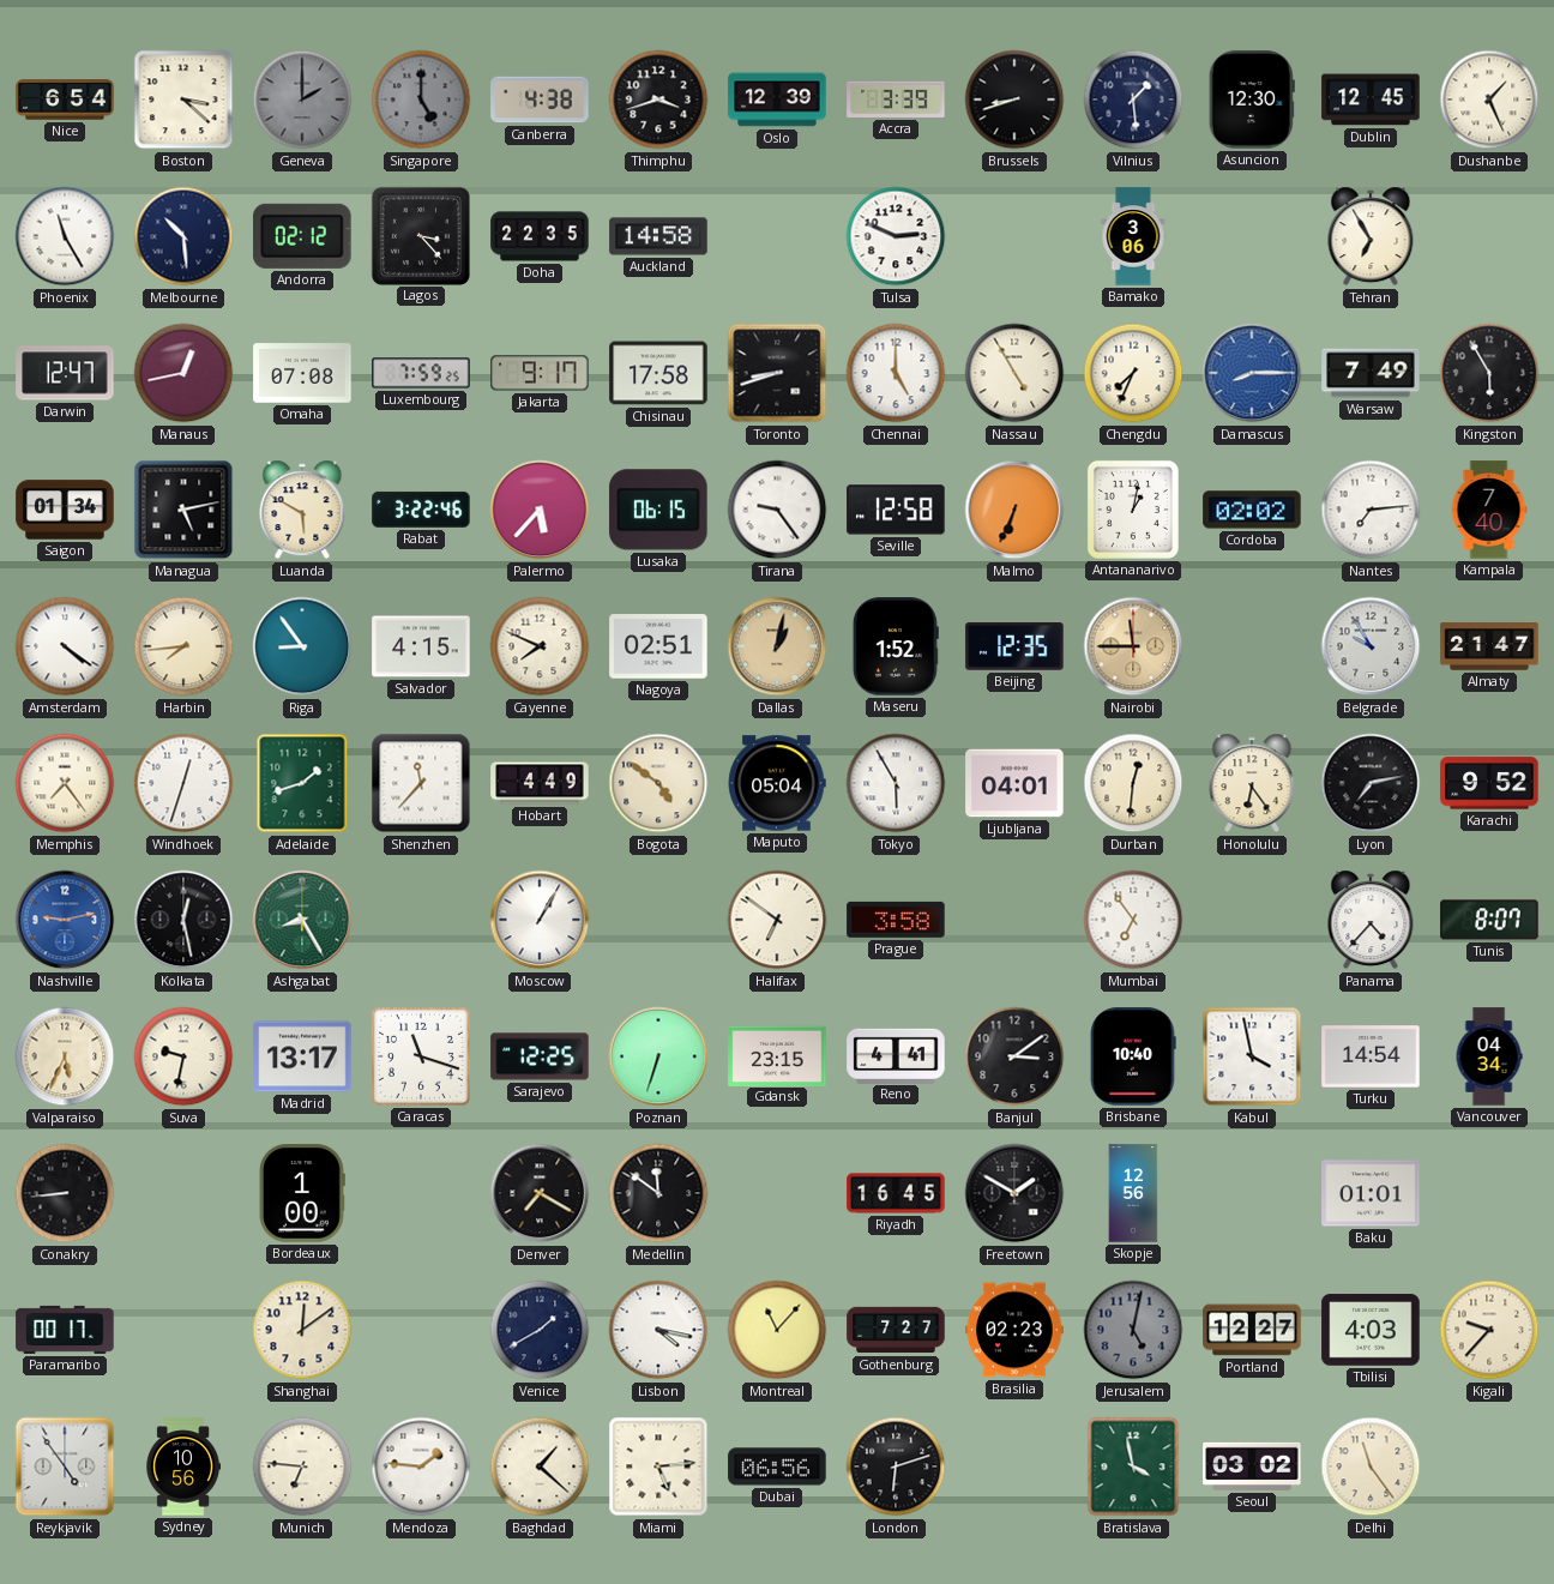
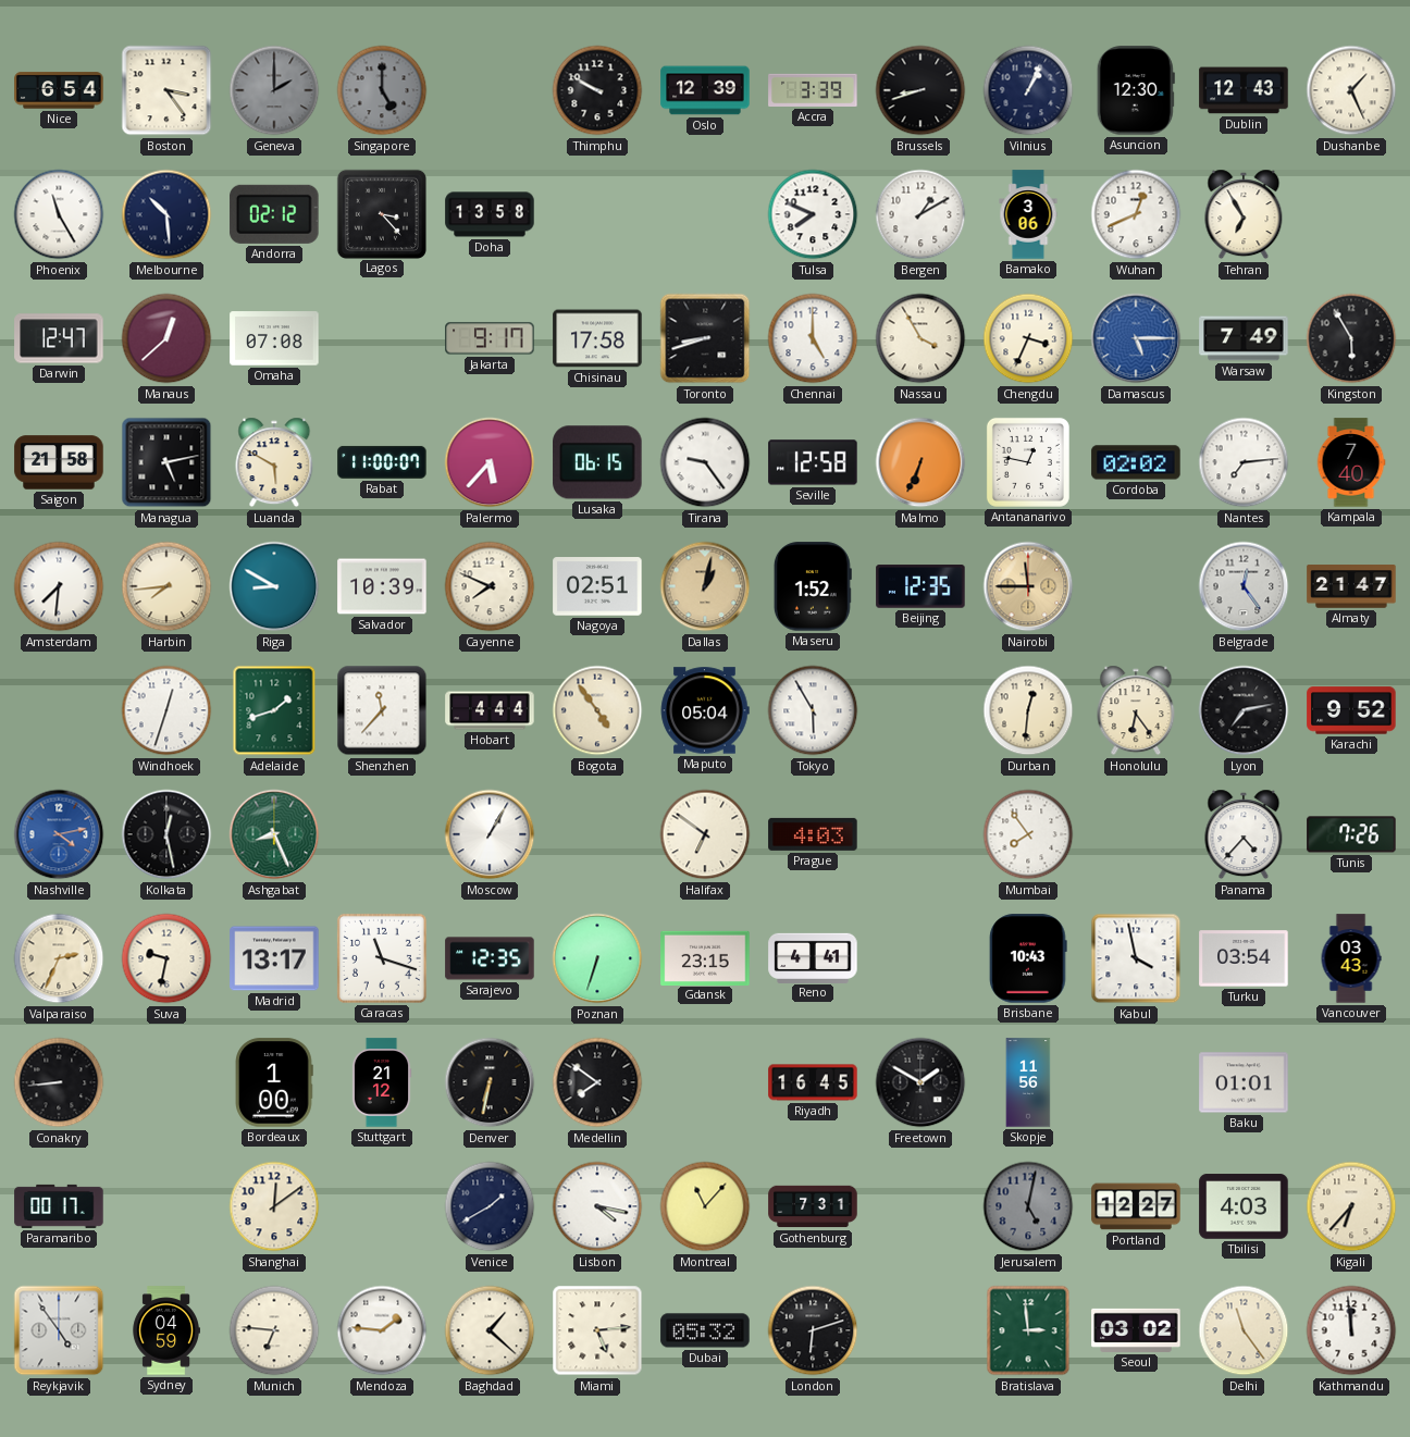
Boston: 3:22 -> 3:24 (166, 90)
Canberra: 4:38 -> none (540, 100)
Thimphu: 3:42 -> 9:50 (597, 90)
Vilnius: 1:29 -> 1:04 (1028, 90)
Dublin: 12:45 -> 12:43 (1244, 90)
Doha: 22:35 -> 13:58 (490, 214)
Auckland: 14:58 -> none (658, 236)
Tulsa: 2:49 -> 7:49 (813, 214)
Bergen: none -> 1:10 (920, 214)
Wuhan: none -> 12:41 (1136, 214)
Manaus: 12:43 -> 12:38 (166, 338)
Luxembourg: 7:59 -> none (421, 373)
Nassau: 4:55 -> 3:55 (920, 338)
Chengdu: 7:34 -> 3:34 (1028, 338)
Damascus: 8:15 -> 5:15 (1136, 338)
Saigon: 01:34 -> 21:58 (59, 462)
Rabat: 3:22 -> 11:00 (382, 462)
Antananarivo: 1:02 -> 12:47 (1028, 462)
Amsterdam: 4:21 -> 7:31 (59, 586)
Riga: 8:54 -> 8:50 (274, 586)
Salvador: 4:15 -> 10:39 (382, 586)
Belgrade: 9:55 -> 12:24 (1244, 586)
Memphis: 7:24 -> none (65, 783)
Hobart: 4:49 -> 4:44 (490, 710)
Bogota: 4:51 -> 4:54 (597, 710)
Ljubljana: 04:01 -> none (1014, 783)
Nashville: 9:13 -> 4:13 (59, 834)
Ashgabat: 8:25 -> 8:26 (274, 834)
Prague: 3:58 -> 4:03 (813, 834)
Mumbai: 6:54 -> 7:54 (1028, 834)
Tunis: 8:07 -> 7:26 (1351, 834)
Valparaiso: 5:34 -> 2:34 (59, 958)
Sarajevo: 12:25 -> 12:35 (490, 958)
Banjul: 3:09 -> none (1014, 1056)
Brisbane: 10:40 -> 10:43 (1028, 958)
Turku: 14:54 -> 03:54 (1244, 958)
Vancouver: 04:34 -> 03:43 (1351, 958)
Stuttgart: none -> 21:12 (382, 1082)
Denver: 7:20 -> 6:32 (490, 1082)
Medellin: 11:51 -> 7:51 (597, 1082)
Skopje: 12:56 -> 11:56 (1028, 1082)
Gothenburg: 7:27 -> 7:31 (813, 1206)
Brasilia: 02:23 -> none (1014, 1330)
Kigali: 9:37 -> 6:37 (1351, 1206)
Sydney: 10:56 -> 04:59 (165, 1330)
Dubai: 06:56 -> 05:32 (705, 1330)
Bratislava: 3:58 -> 2:59 (1028, 1330)
Kathmandu: none -> 11:59 (1351, 1330)
